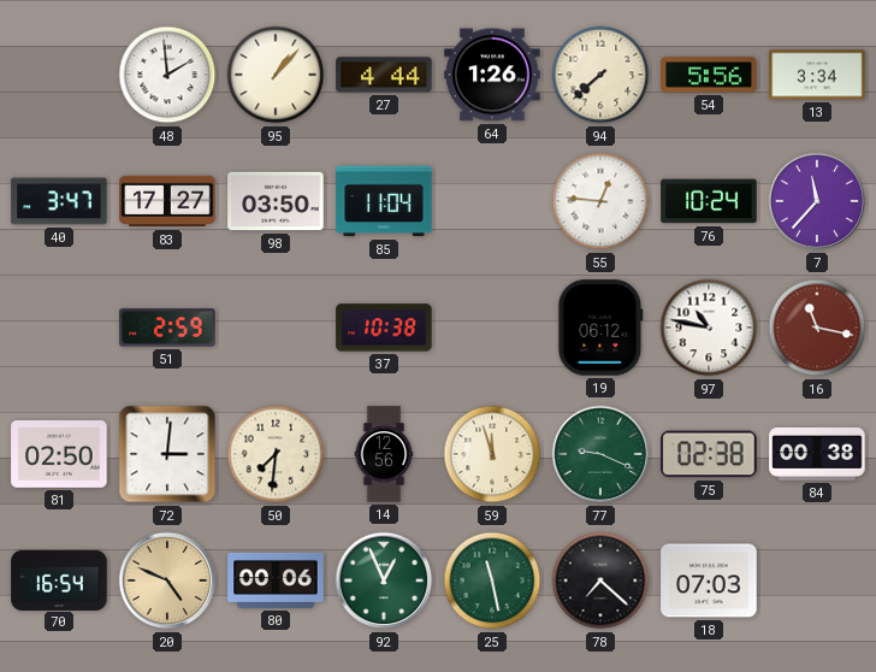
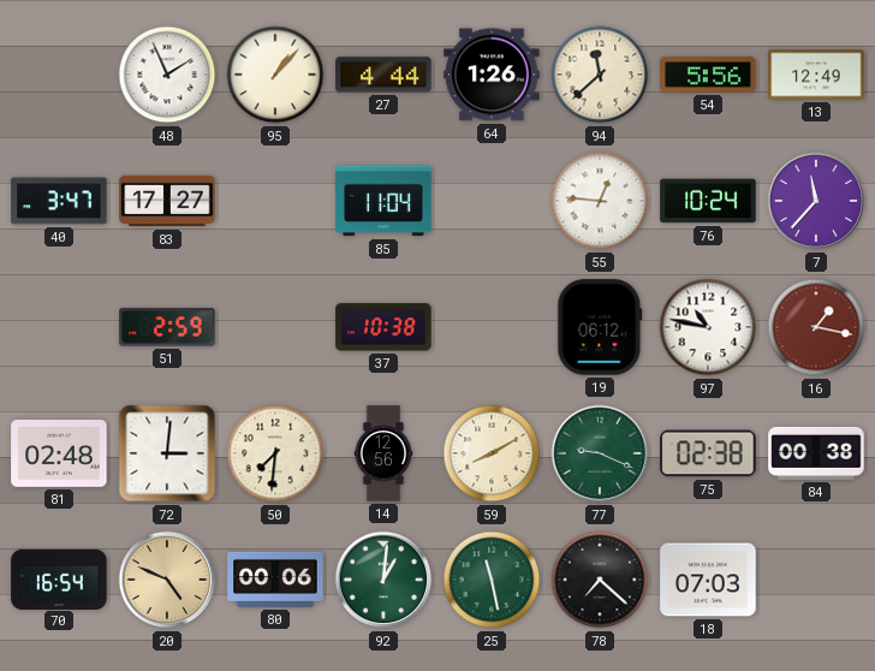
48: 1:59 -> 1:56 (167, 75)
94: 7:38 -> 11:38 (600, 75)
13: 3:34 -> 12:49 (816, 75)
98: 03:50 -> none (276, 201)
16: 11:17 -> 1:17 (816, 327)
81: 02:50 -> 02:48 (59, 455)
59: 11:57 -> 8:10 (492, 453)
92: 12:56 -> 1:01 (383, 580)
